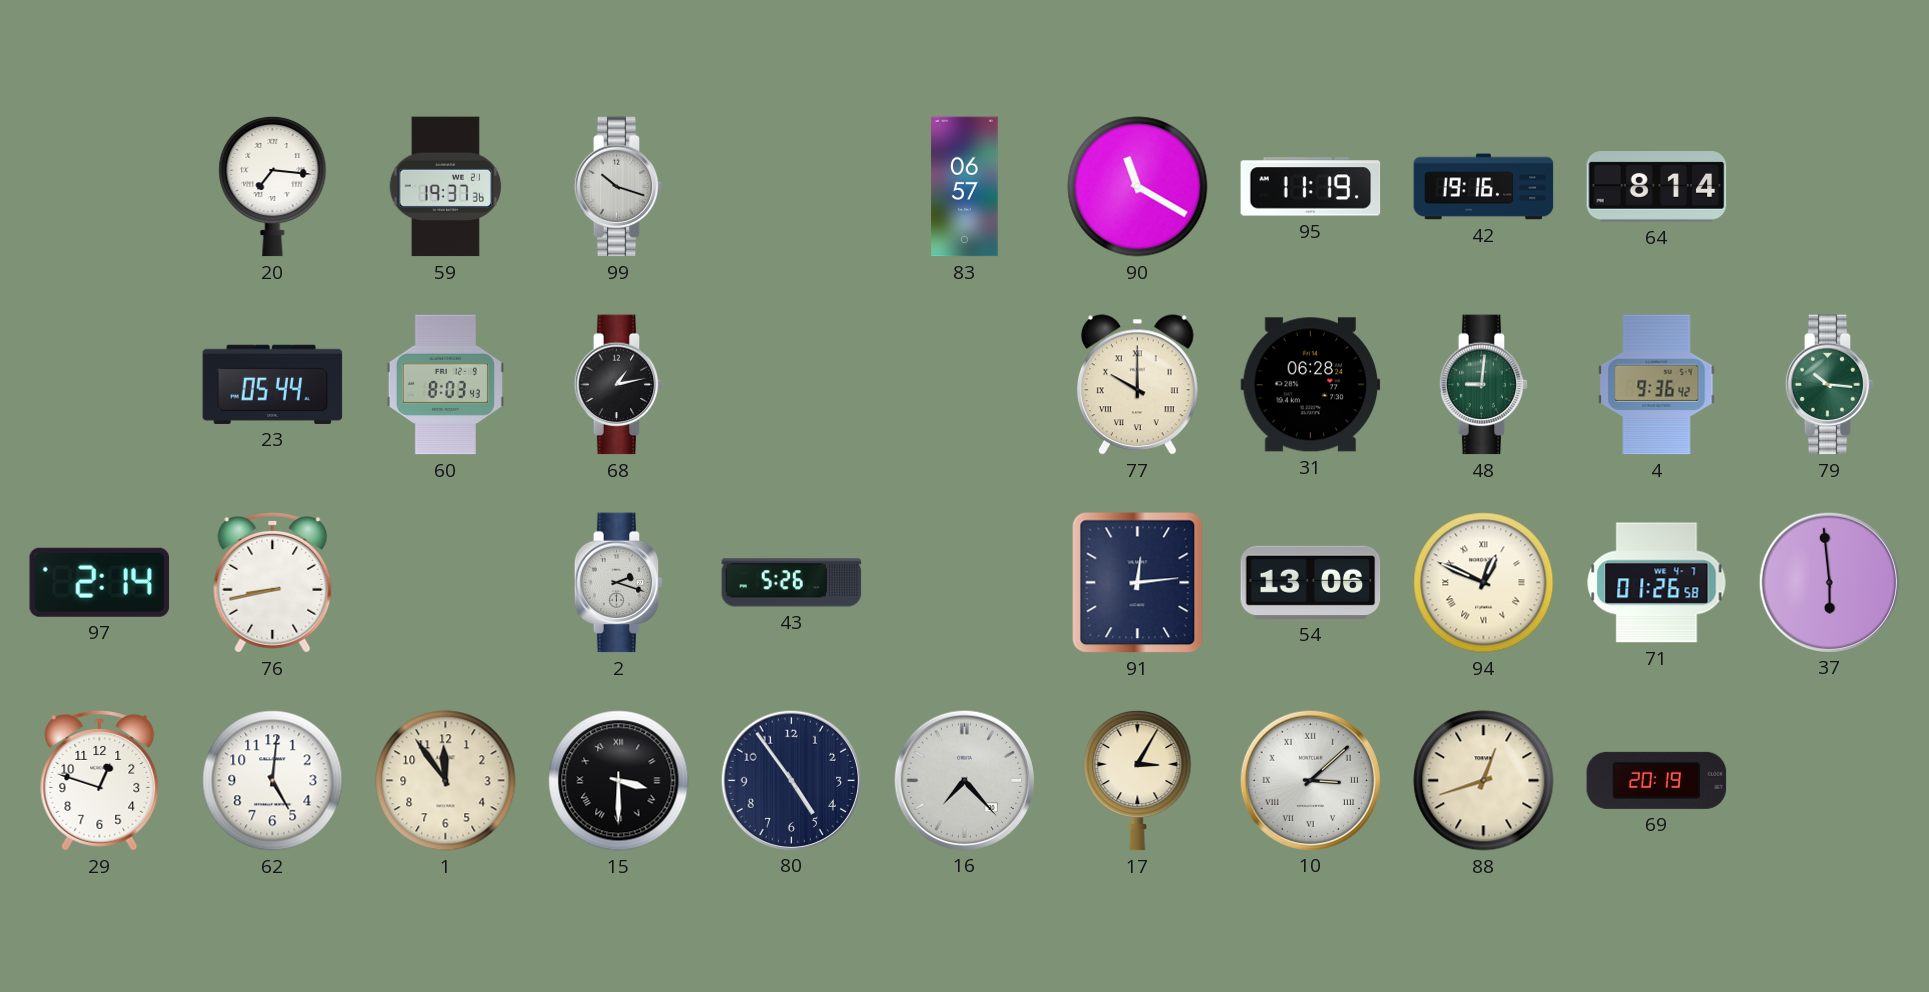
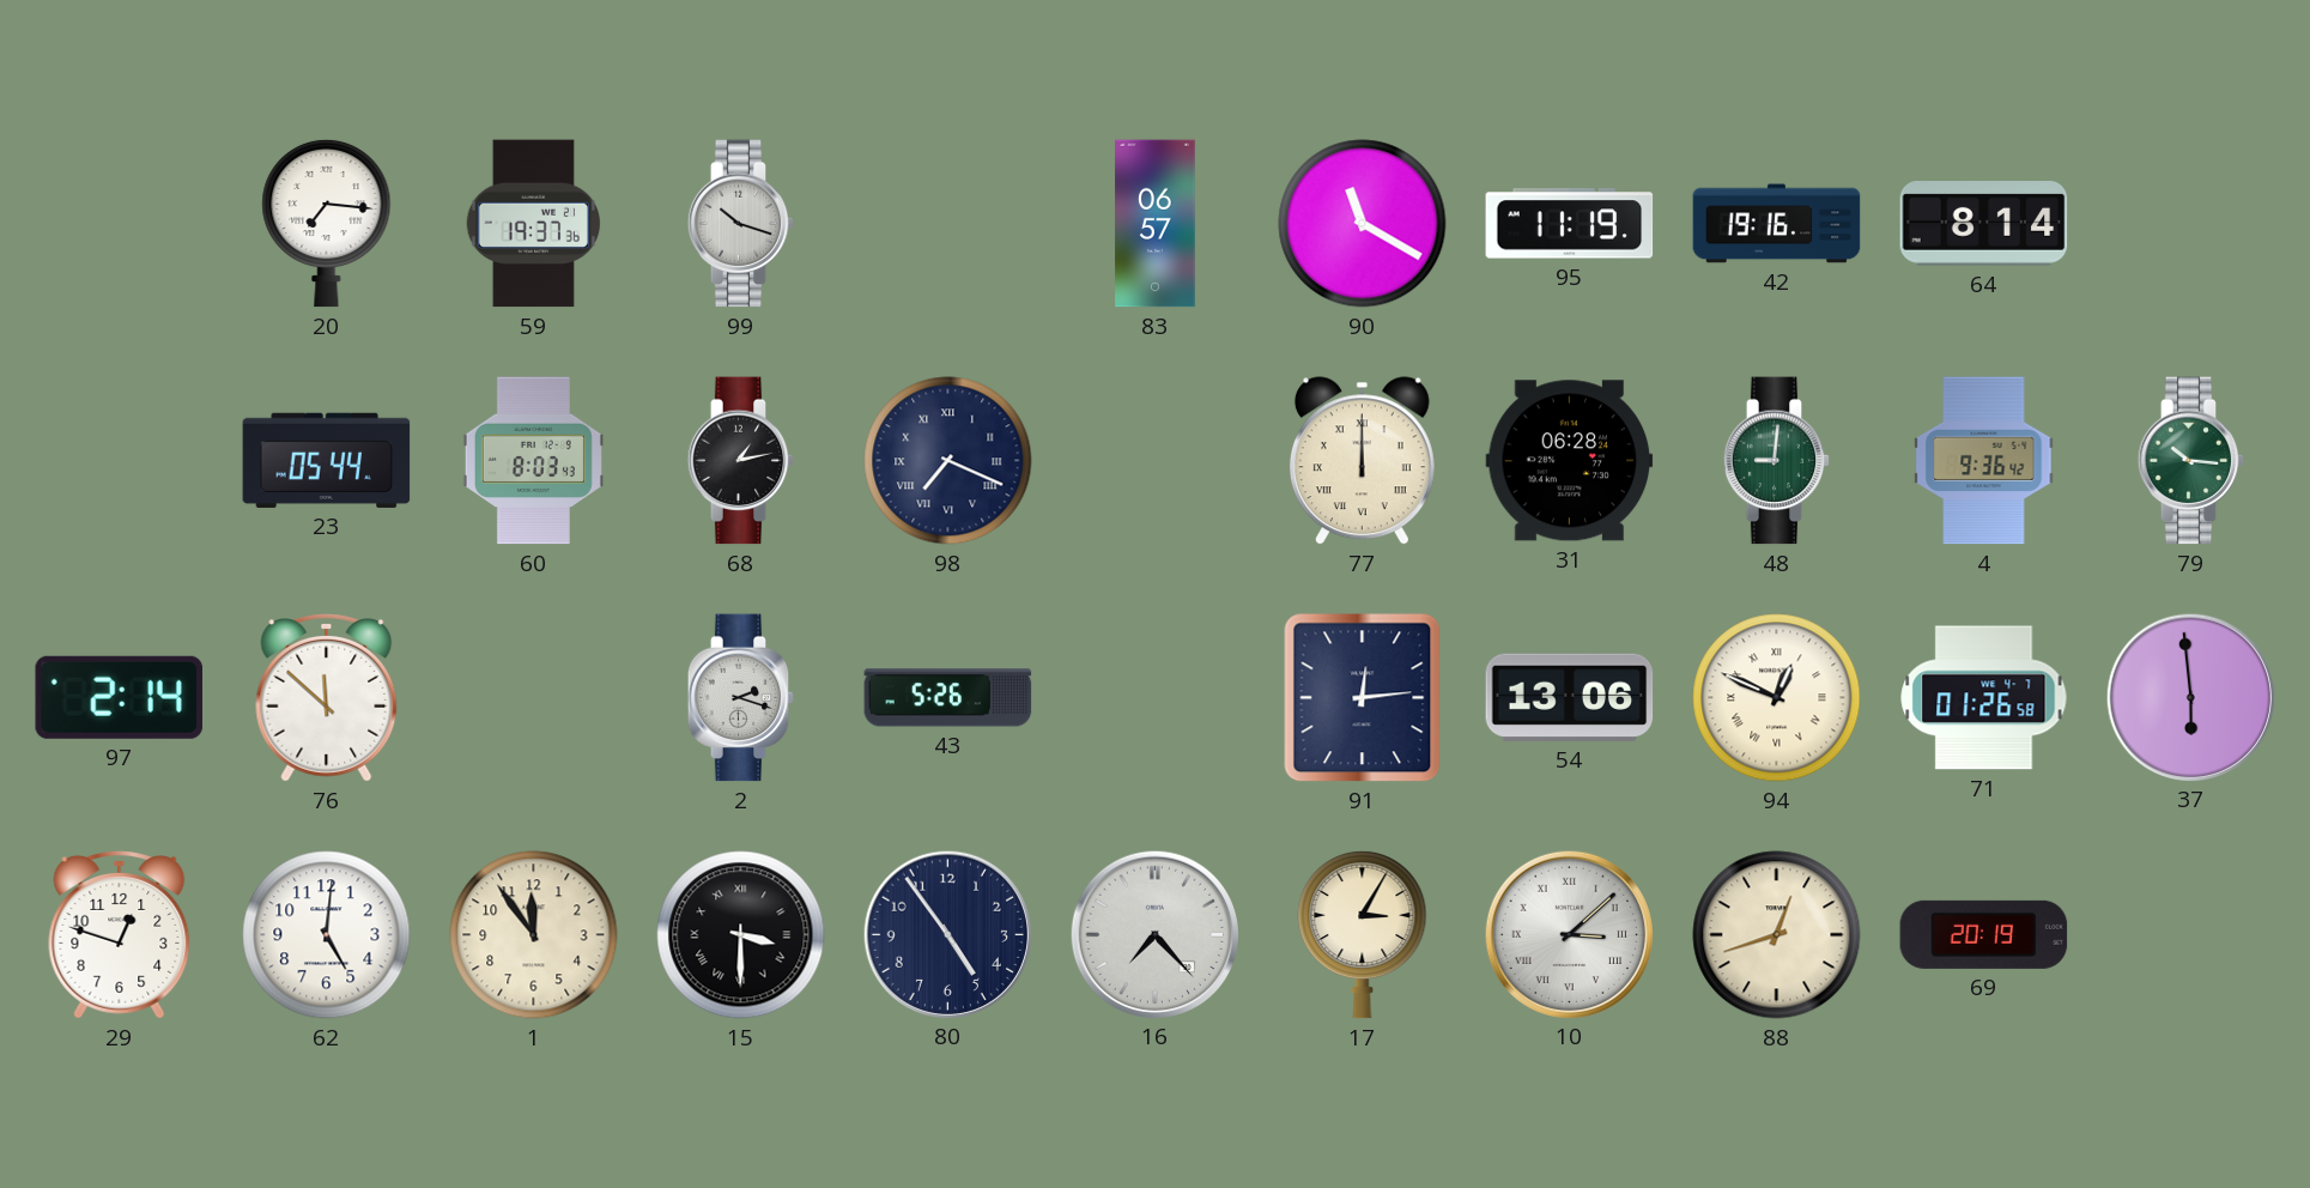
98: none -> 7:19 (948, 461)
77: 10:00 -> 12:00 (1362, 461)
76: 8:43 -> 11:52 (327, 698)
